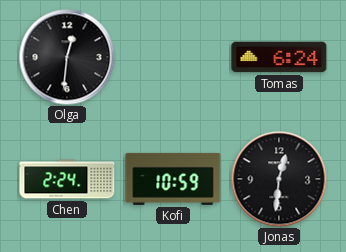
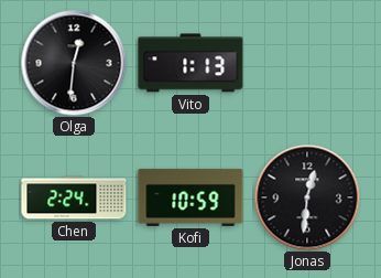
Vito: none -> 1:13 (190, 63)
Tomas: 6:24 -> none (279, 57)
